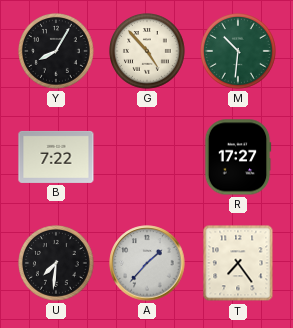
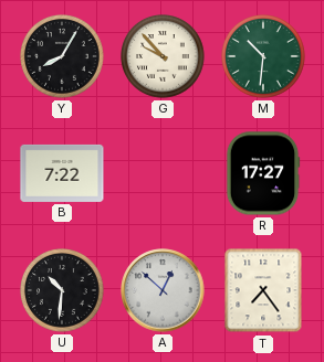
G: 4:53 -> 9:53 (164, 57)
U: 7:31 -> 10:31 (63, 291)
A: 1:37 -> 12:52 (163, 290)
